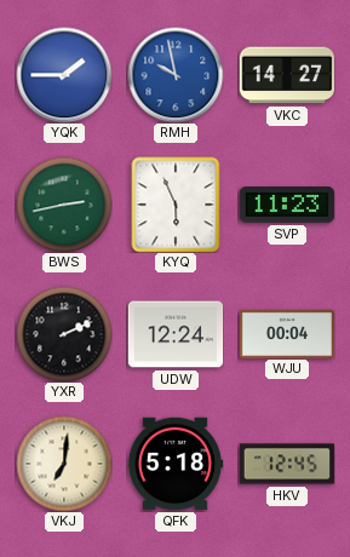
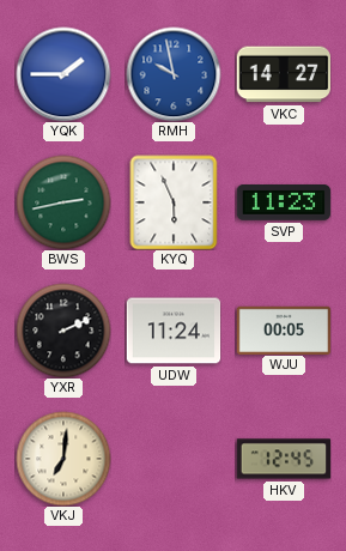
UDW: 12:24 -> 11:24 (174, 331)
WJU: 00:04 -> 00:05 (284, 329)
QFK: 5:18 -> none (176, 464)
